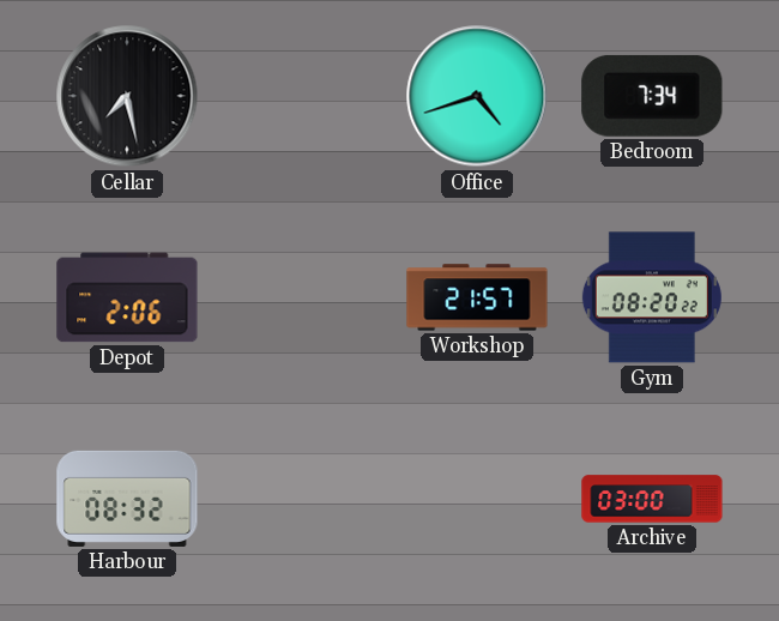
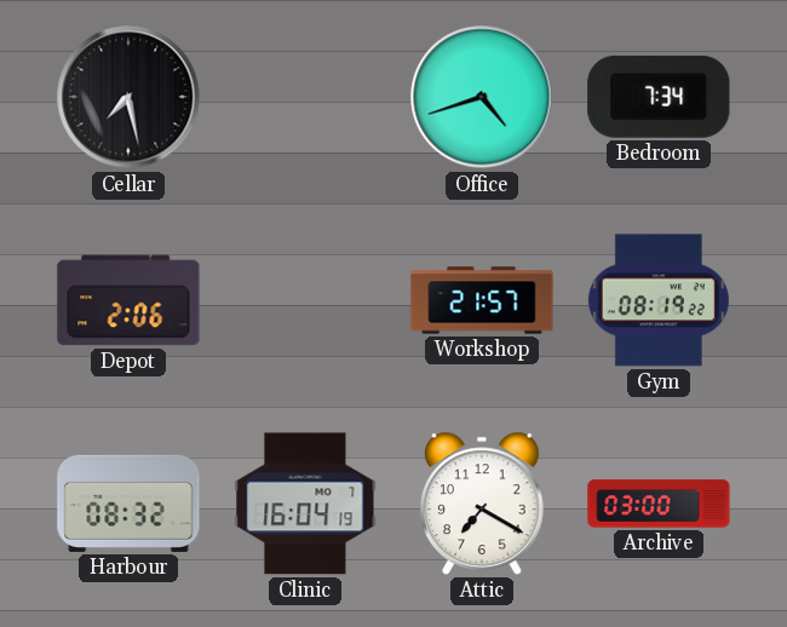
Gym: 08:20 -> 08:19 (659, 300)
Clinic: none -> 16:04 (305, 504)
Attic: none -> 7:20 (483, 504)
